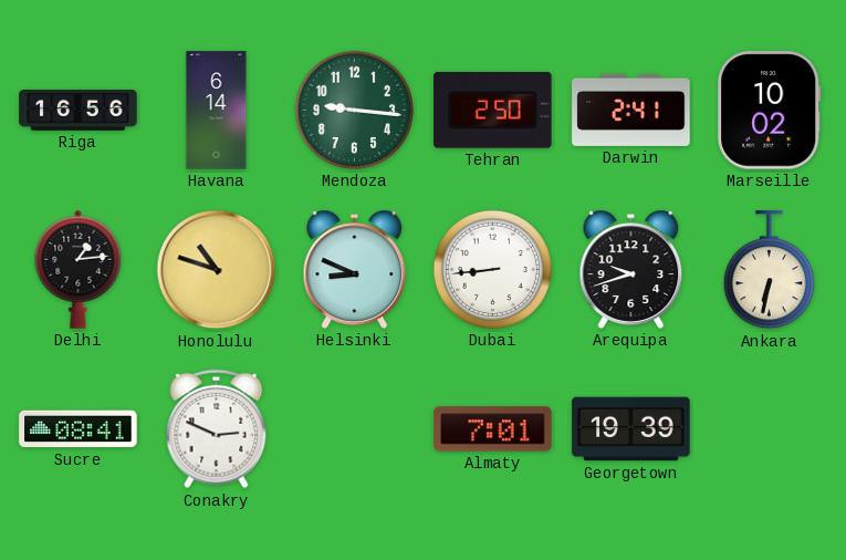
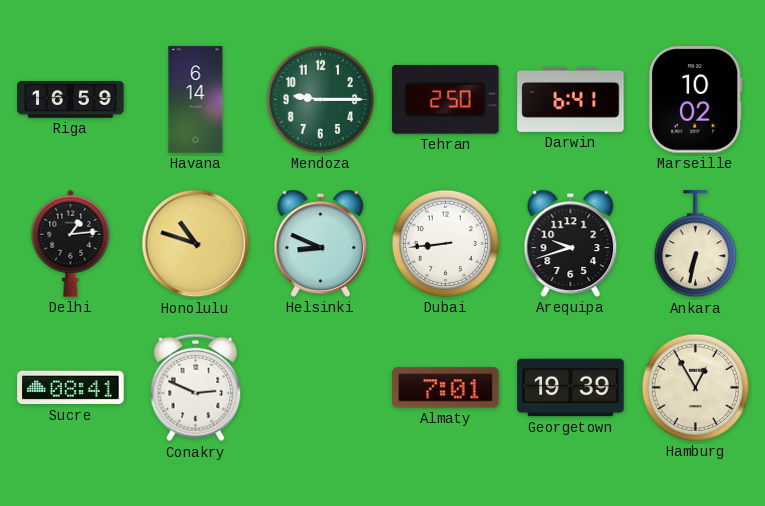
Riga: 16:56 -> 16:59 (71, 100)
Mendoza: 9:16 -> 9:15 (320, 99)
Darwin: 2:41 -> 6:41 (571, 99)
Hamburg: none -> 12:55 (695, 387)
